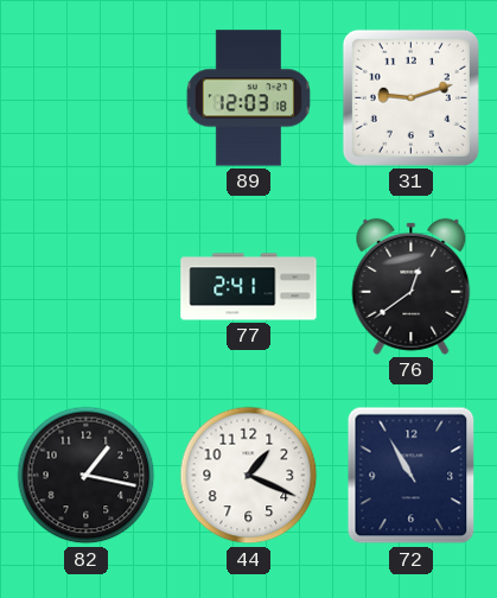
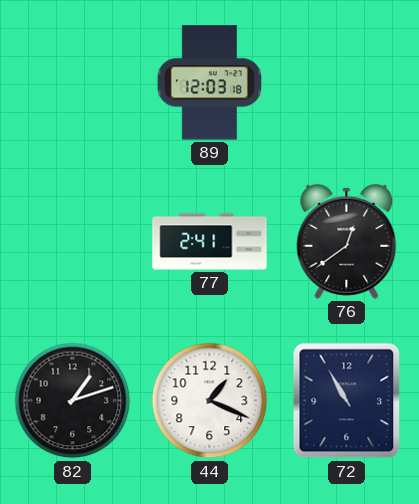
31: 9:12 -> none (410, 97)
82: 1:17 -> 1:12 (73, 401)
